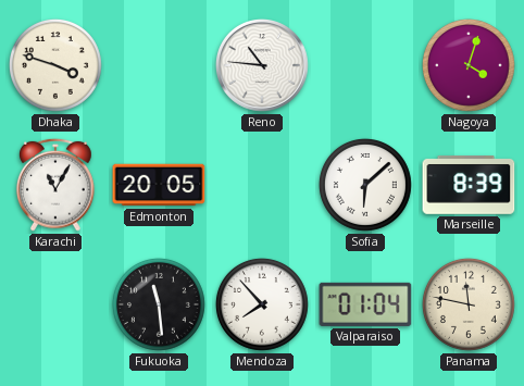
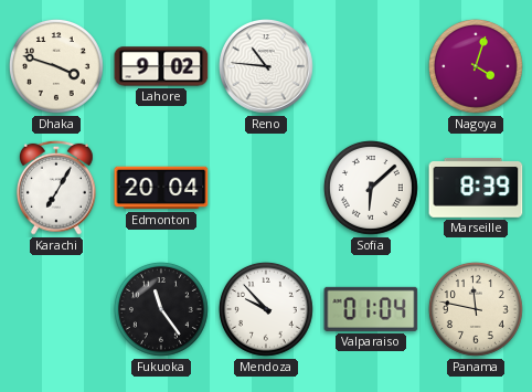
Lahore: none -> 9:02 (161, 66)
Karachi: 11:05 -> 7:05 (56, 188)
Edmonton: 20:05 -> 20:04 (161, 188)
Fukuoka: 11:29 -> 11:24 (161, 309)
Mendoza: 7:53 -> 9:53 (266, 309)
